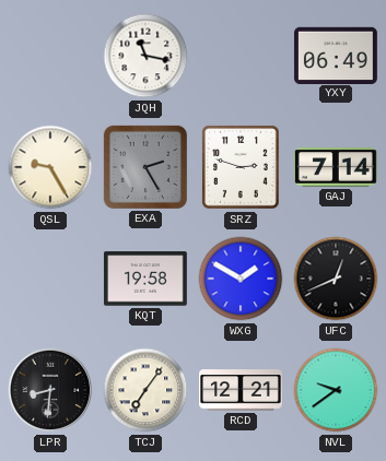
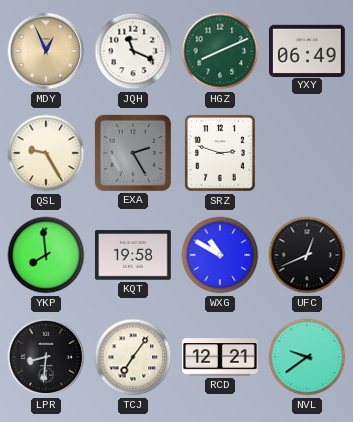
MDY: none -> 12:56 (46, 51)
JQH: 11:17 -> 11:19 (133, 51)
HGZ: none -> 8:11 (220, 51)
GAJ: 7:14 -> none (336, 167)
YKP: none -> 7:59 (46, 255)
WXG: 1:50 -> 10:50 (220, 255)
